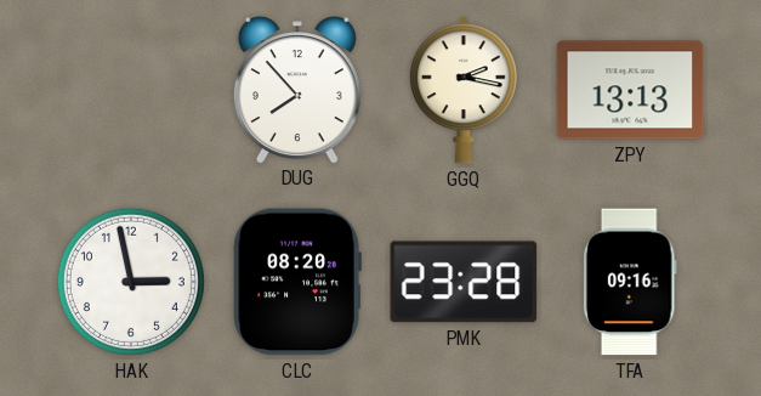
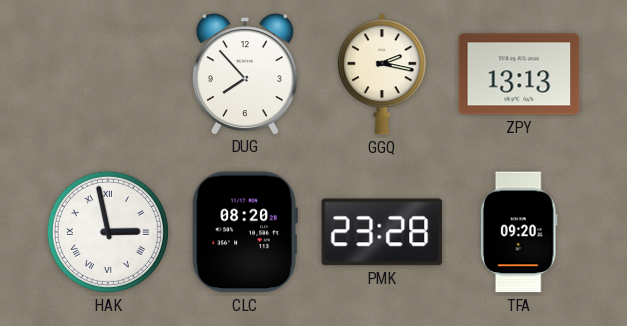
HAK numerals: Arabic -> Roman (108, 232)
TFA: 09:16 -> 09:20 (519, 232)
